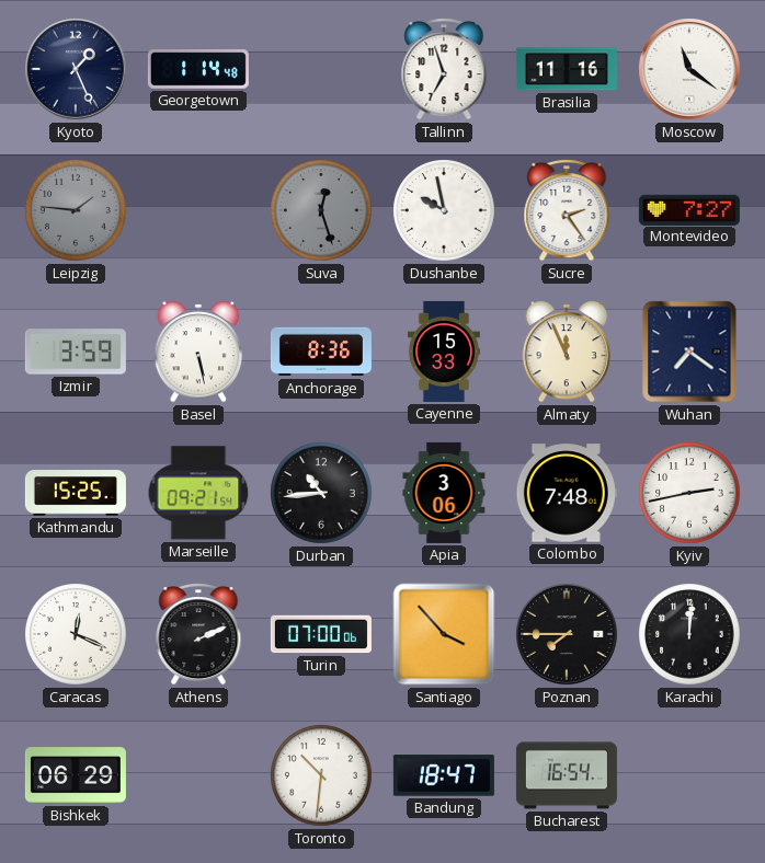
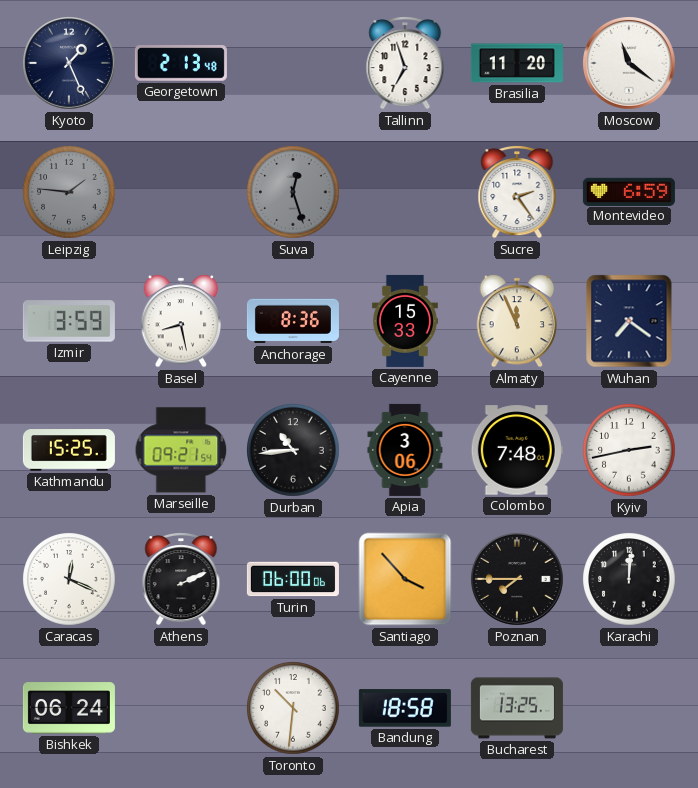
Georgetown: 1:14 -> 2:13 (181, 63)
Brasilia: 11:16 -> 11:20 (517, 63)
Dushanbe: 9:58 -> none (444, 210)
Montevideo: 7:27 -> 6:59 (629, 191)
Basel: 5:28 -> 8:28 (181, 321)
Turin: 07:00 -> 06:00 (293, 579)
Bishkek: 06:29 -> 06:24 (69, 708)
Bandung: 18:47 -> 18:58 (405, 708)
Bucharest: 16:54 -> 13:25 (517, 708)
